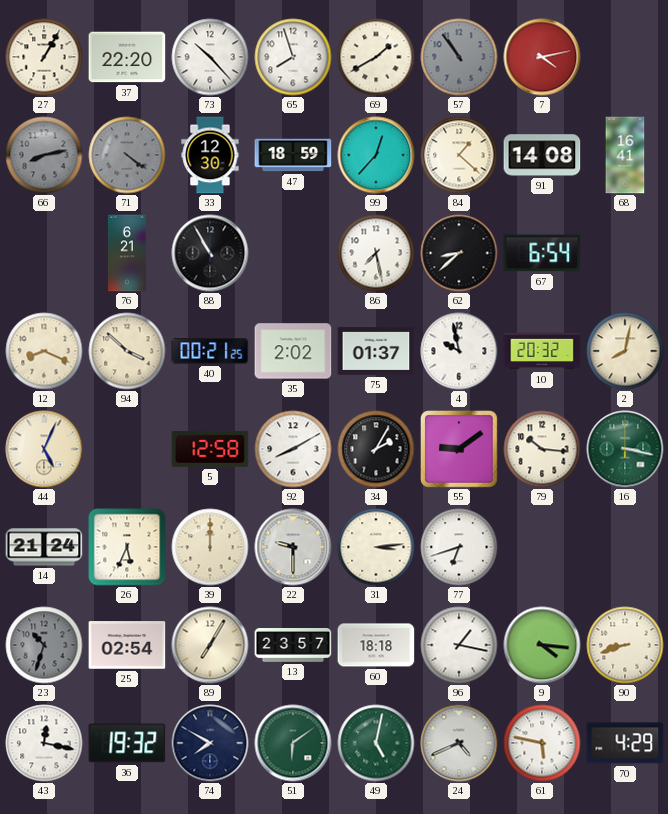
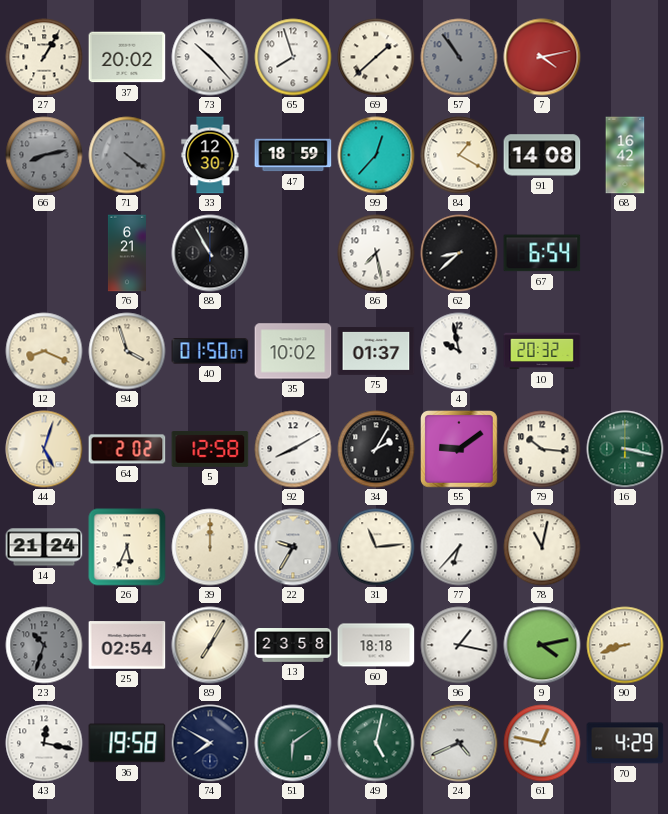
37: 22:20 -> 20:02 (127, 57)
69: 1:40 -> 1:38 (376, 57)
84: 1:22 -> 1:20 (459, 155)
68: 16:41 -> 16:42 (625, 155)
94: 3:52 -> 3:57 (127, 351)
40: 00:21 -> 01:50 (210, 351)
35: 2:02 -> 10:02 (293, 351)
2: 8:02 -> none (625, 351)
44: 5:04 -> 5:03 (44, 449)
64: none -> 2:02 (127, 449)
22: 9:30 -> 9:35 (293, 547)
31: 3:14 -> 11:14 (376, 547)
77: 6:42 -> 6:37 (459, 547)
78: none -> 11:02 (542, 547)
13: 23:57 -> 23:58 (293, 646)
9: 4:16 -> 4:13 (542, 645)
36: 19:32 -> 19:58 (127, 743)
61: 5:47 -> 12:47 (542, 743)
